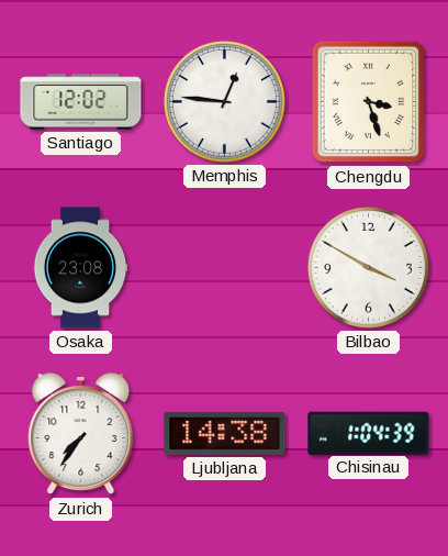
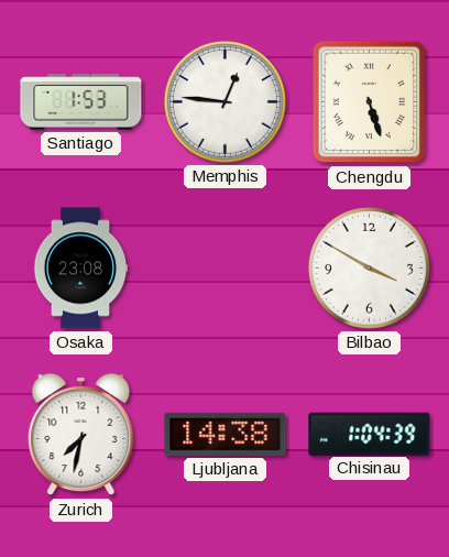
Santiago: 12:02 -> 1:53 (81, 102)
Chengdu: 3:27 -> 5:27 (370, 102)
Zurich: 7:36 -> 7:32 (81, 435)
